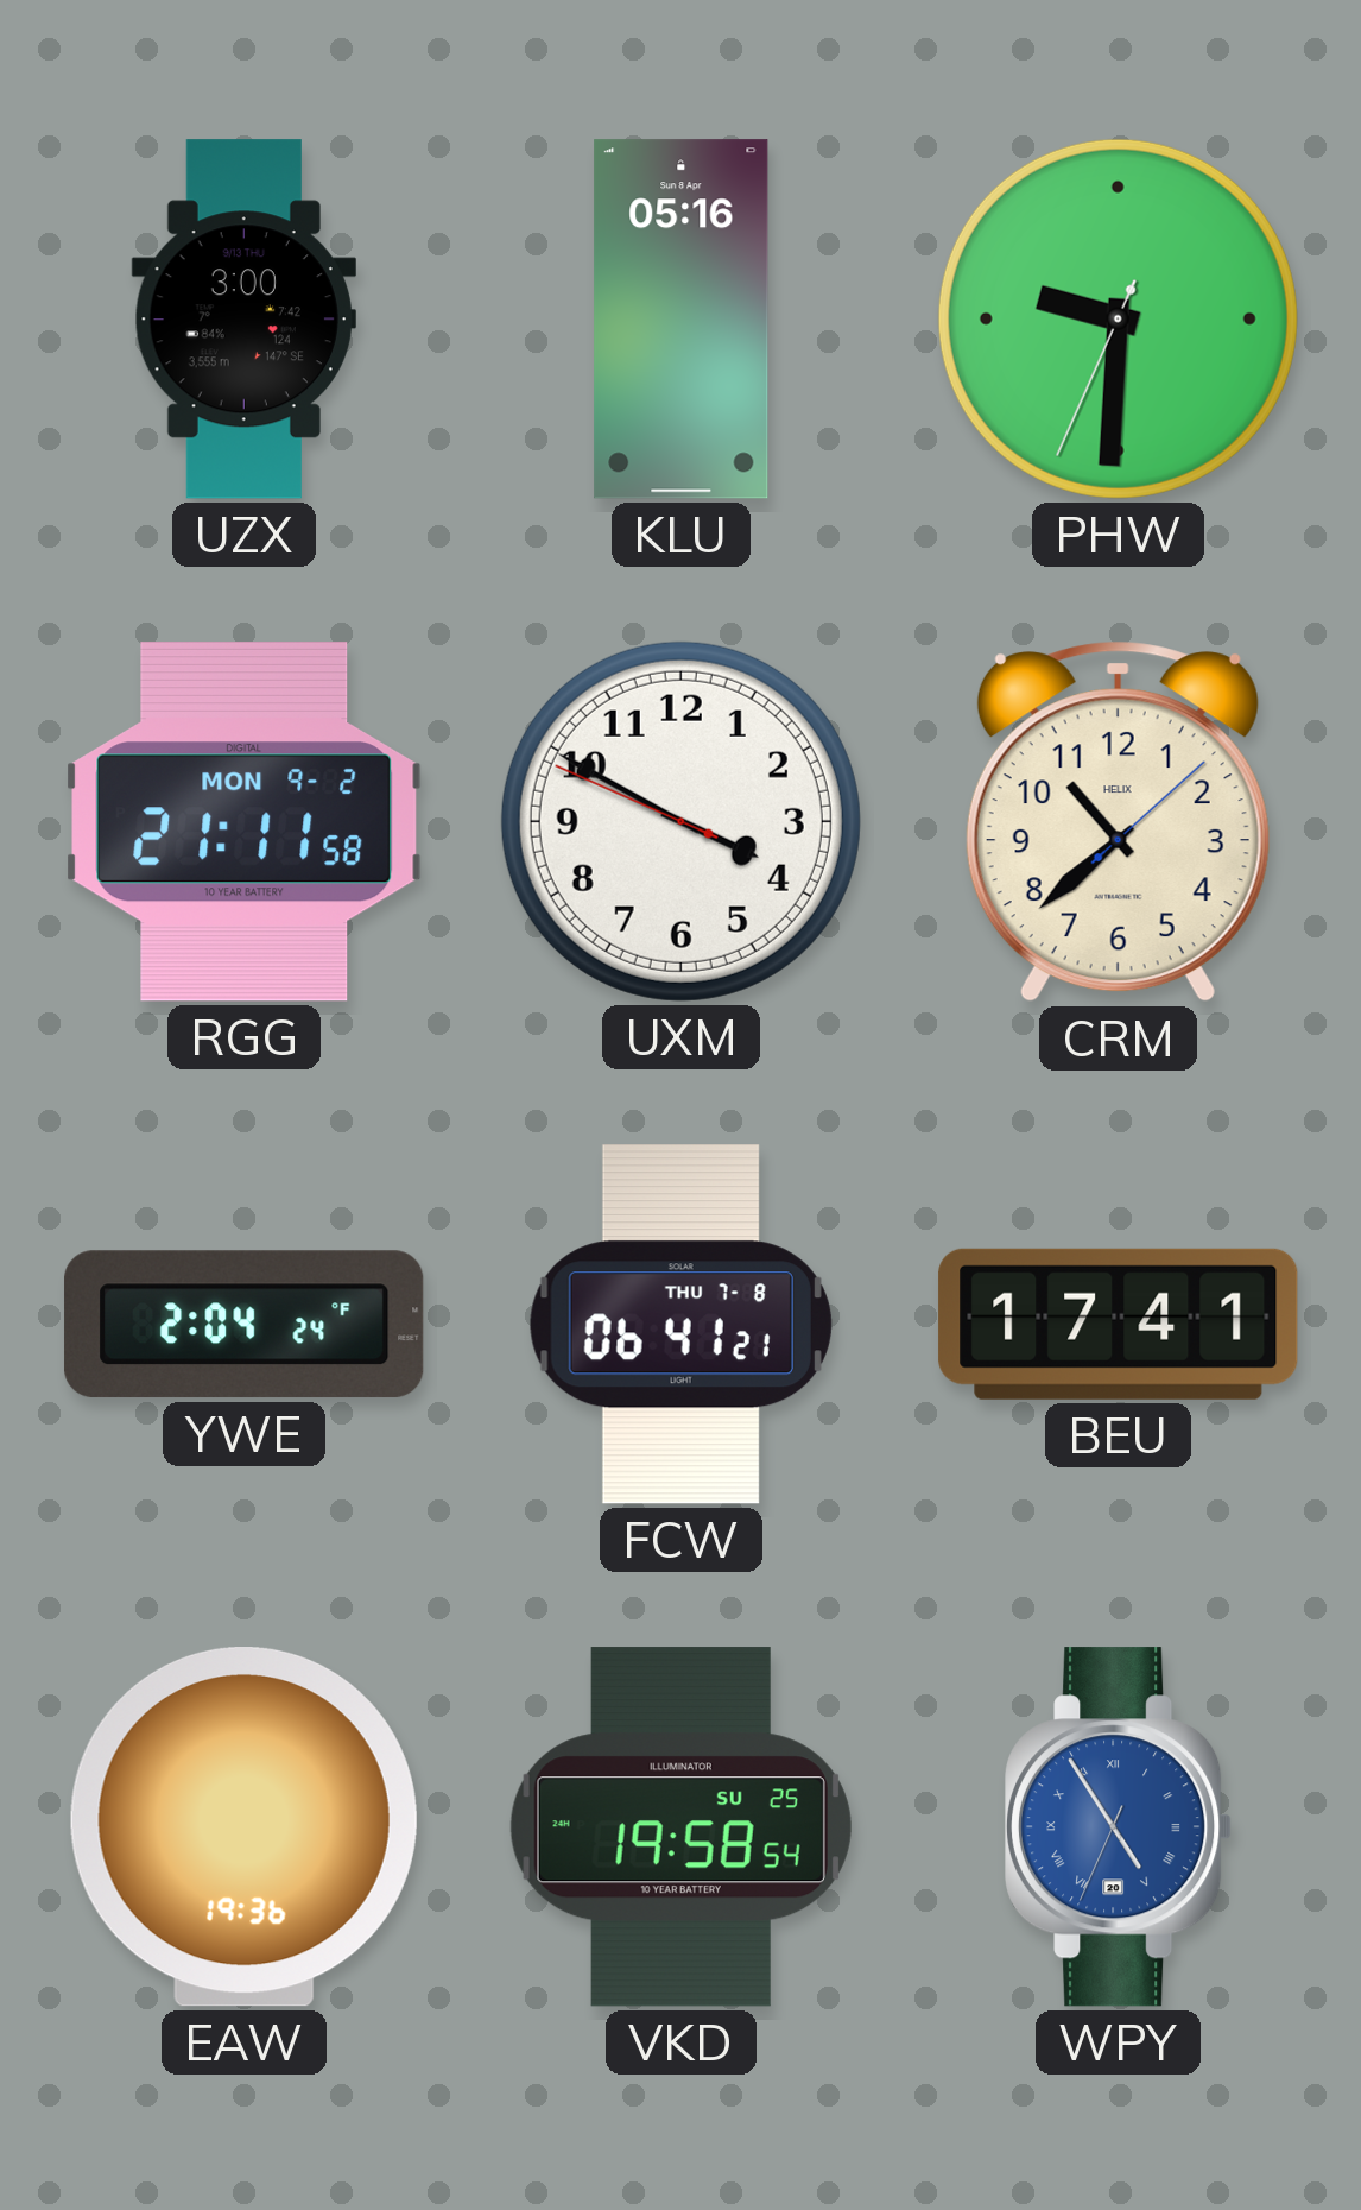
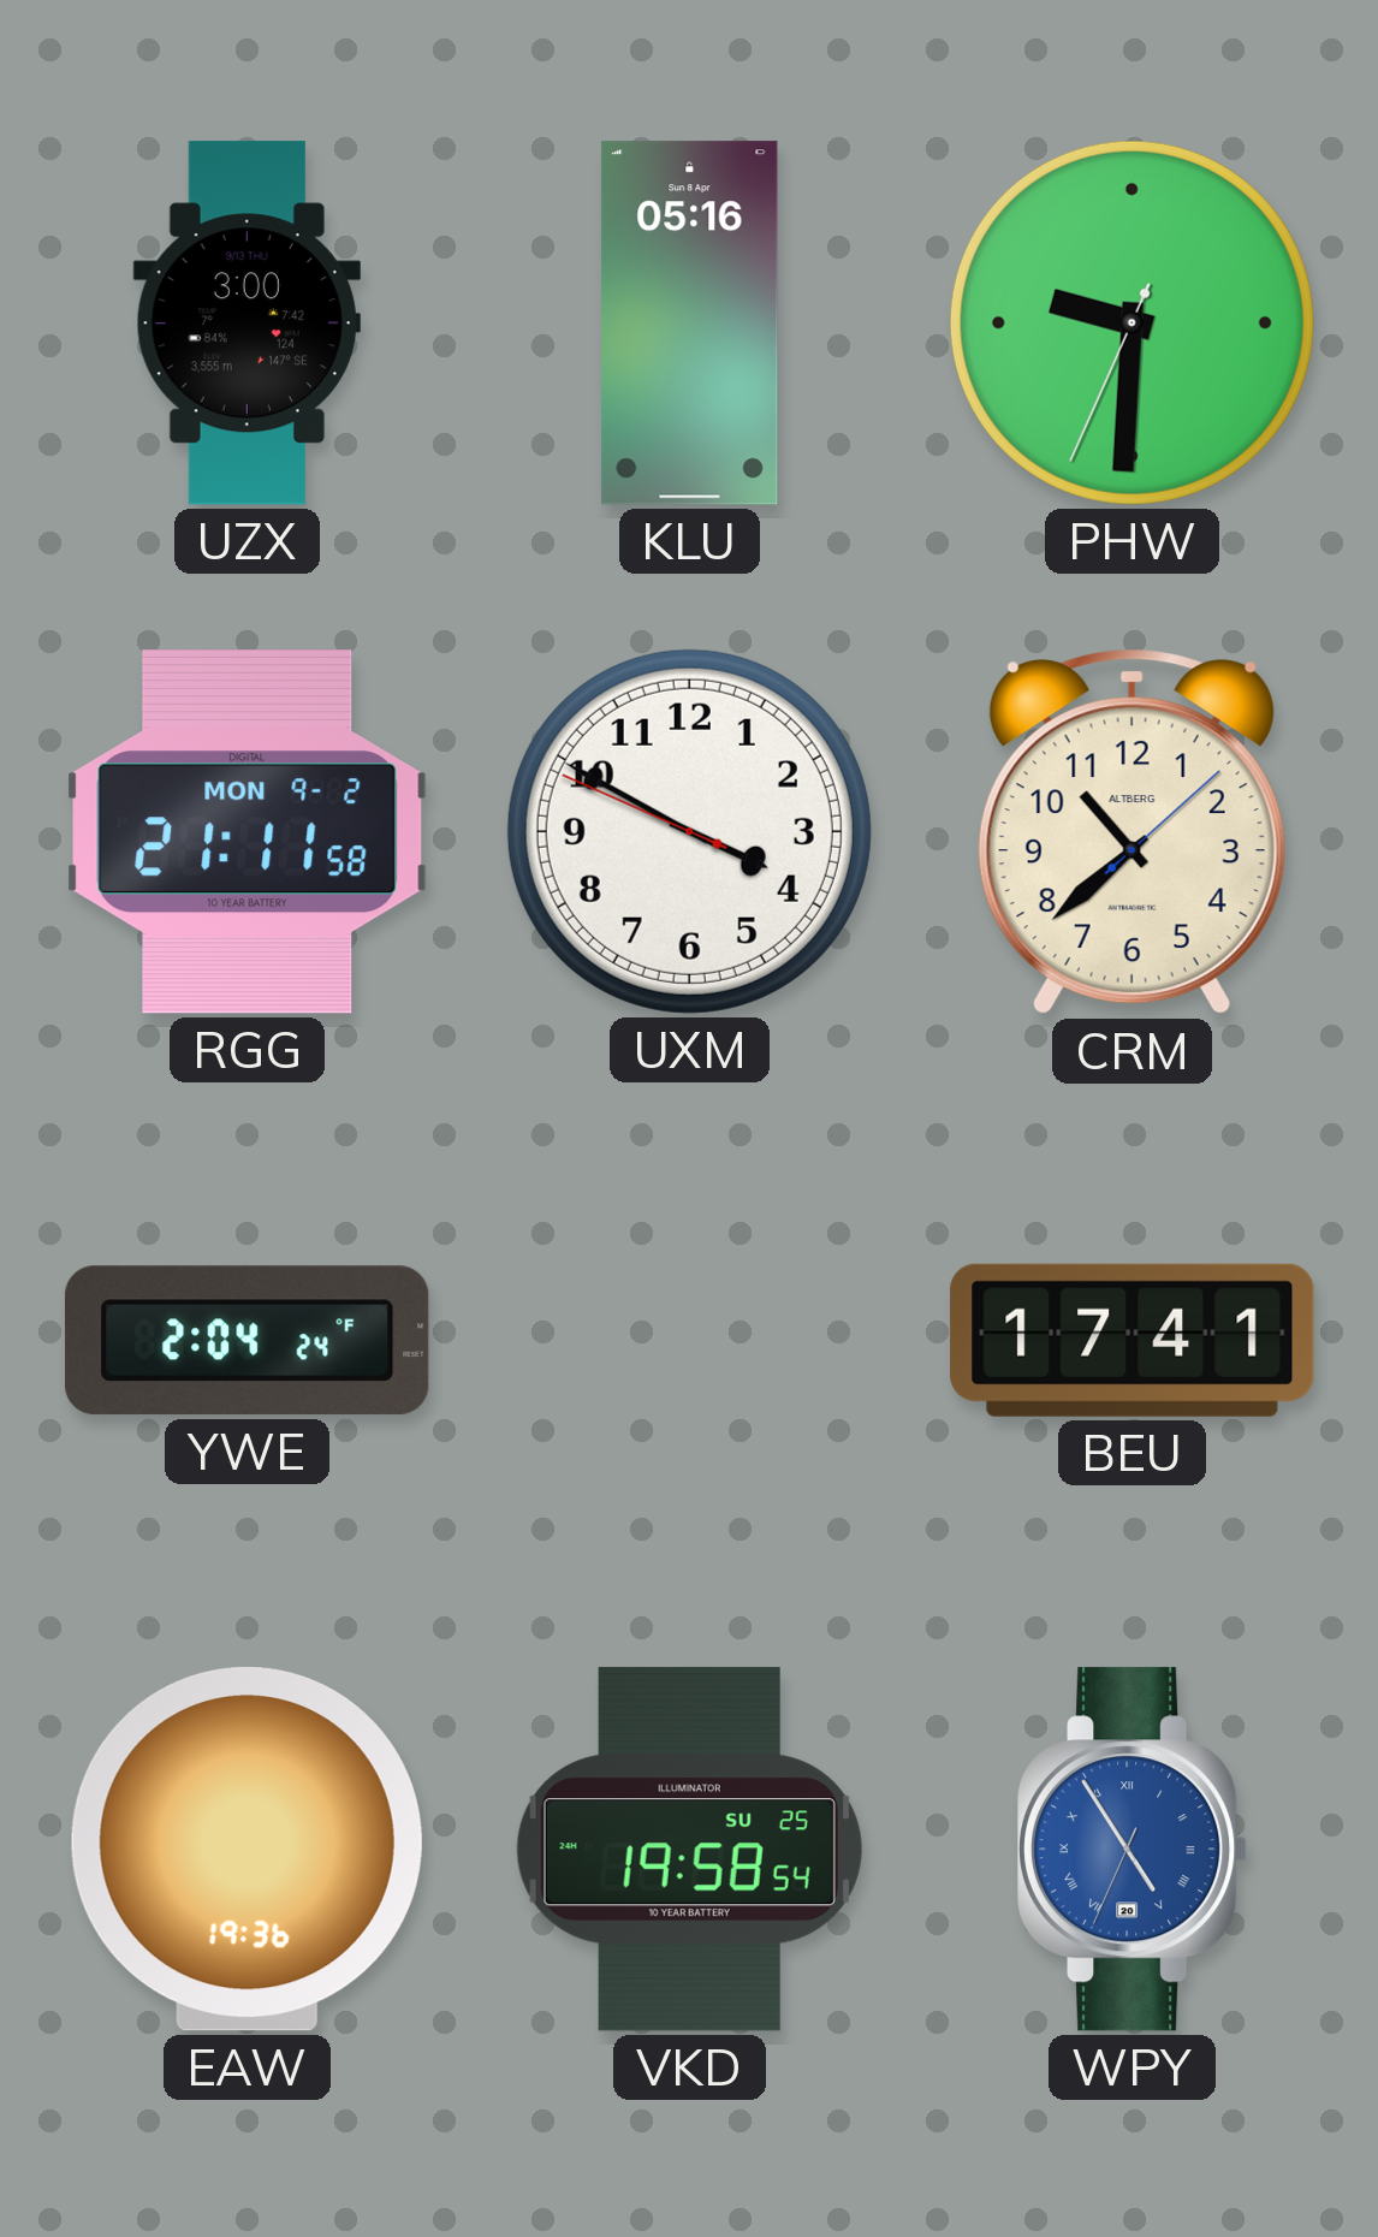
CRM brand: HELIX -> ALTBERG (1131, 832)
FCW: 06:41 -> none (680, 1325)
